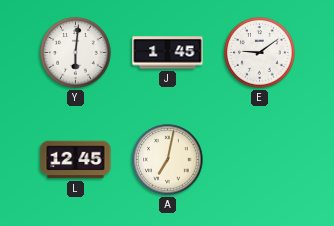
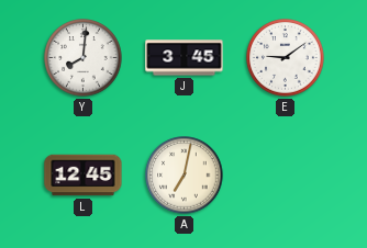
Y: 6:01 -> 8:01 (84, 58)
J: 1:45 -> 3:45 (185, 58)
